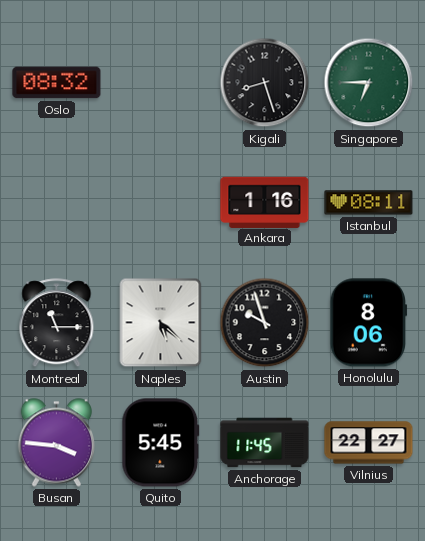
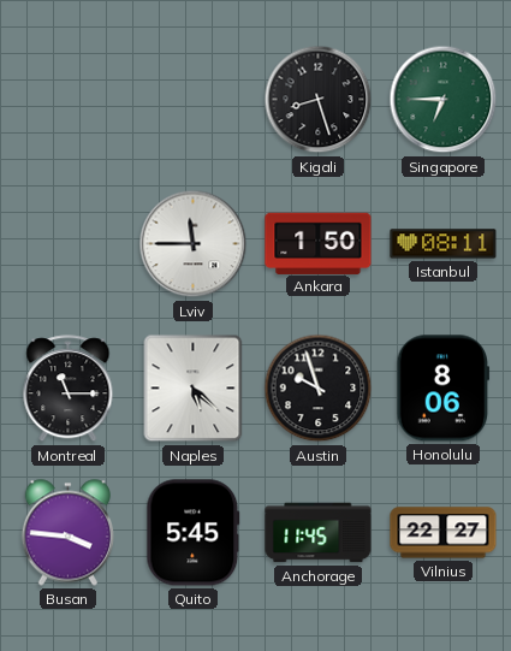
Oslo: 08:32 -> none (57, 83)
Lviv: none -> 11:45 (194, 244)
Ankara: 1:16 -> 1:50 (319, 243)
